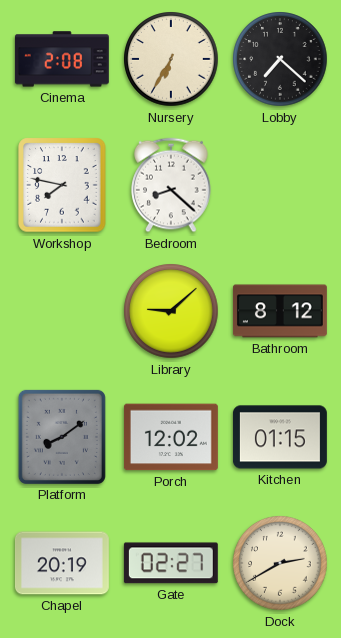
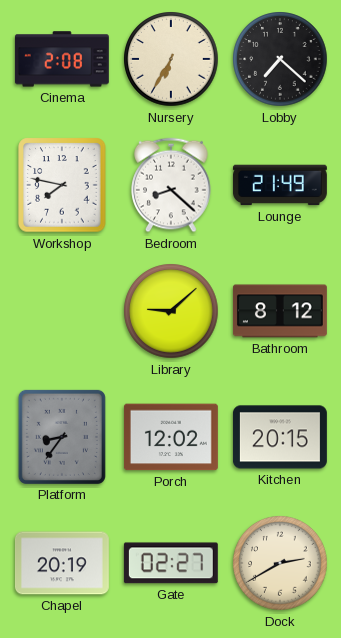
Lounge: none -> 21:49 (280, 185)
Platform: 8:09 -> 8:36 (62, 437)
Kitchen: 01:15 -> 20:15 (280, 437)
